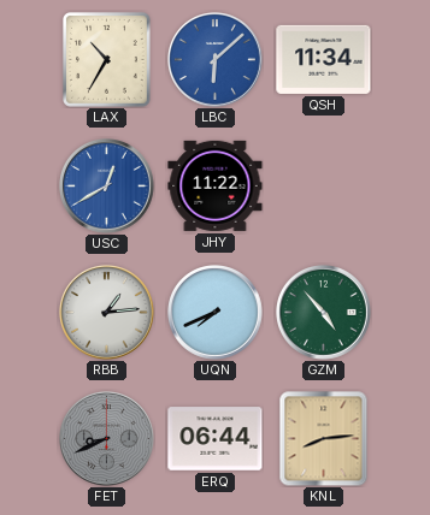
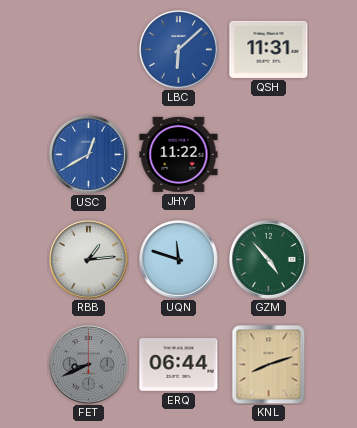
LAX: 10:35 -> none (107, 60)
QSH: 11:34 -> 11:31 (269, 49)
UQN: 7:41 -> 11:48 (179, 260)
KNL: 8:14 -> 8:12 (269, 364)
